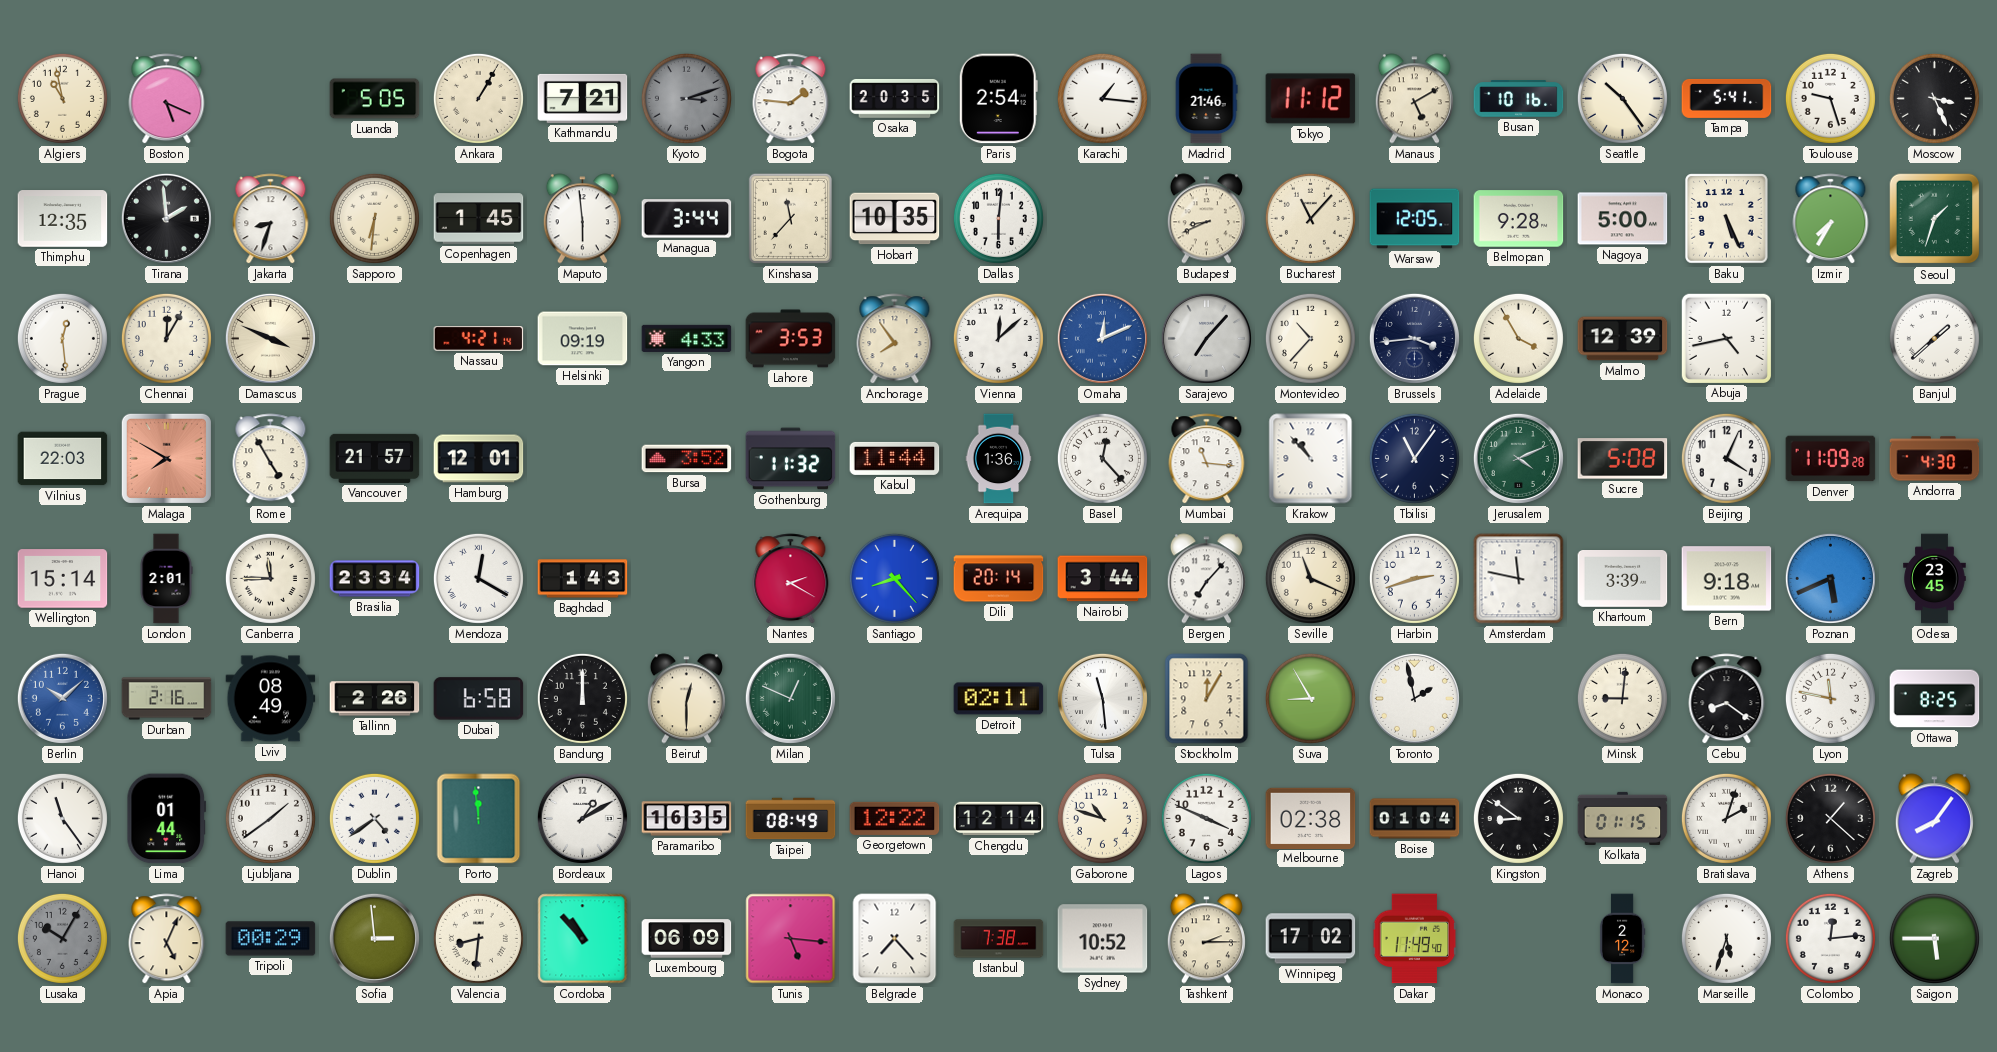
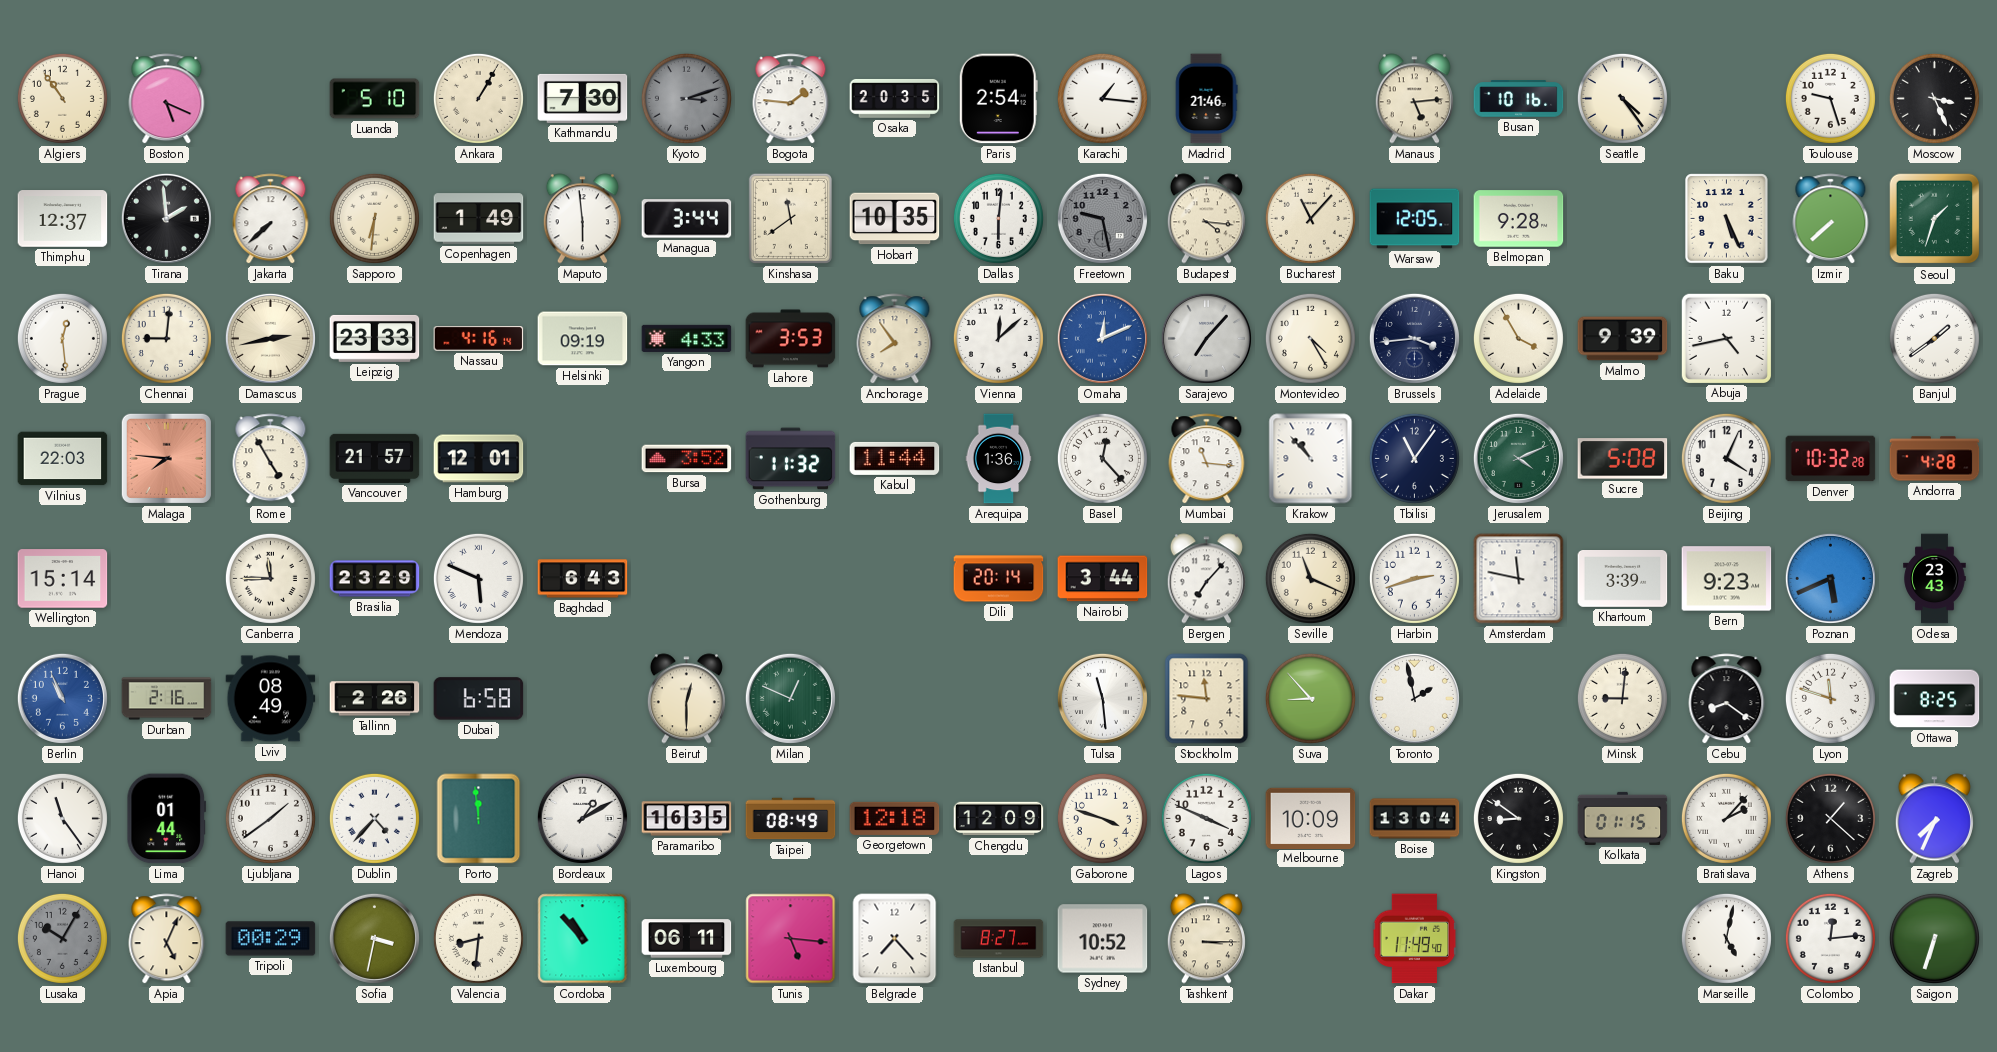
Algiers: 10:58 -> 10:54 (62, 98)
Luanda: 5:05 -> 5:10 (375, 99)
Kathmandu: 7:21 -> 7:30 (583, 98)
Tokyo: 11:12 -> none (1311, 99)
Manaus: 5:10 -> 5:14 (1414, 99)
Seattle: 10:24 -> 4:24 (1622, 98)
Tampa: 5:41 -> none (1727, 98)
Thimphu: 12:35 -> 12:37 (63, 219)
Jakarta: 8:33 -> 7:38 (271, 219)
Copenhagen: 1:45 -> 1:49 (479, 219)
Kinshasa: 11:37 -> 11:39 (790, 218)
Freetown: none -> 9:28 (1102, 218)
Budapest: 8:41 -> 4:16 (1206, 219)
Nagoya: 5:00 -> none (1623, 219)
Izmir: 7:35 -> 7:38 (1831, 219)
Chennai: 12:05 -> 9:01 (166, 338)
Damascus: 3:49 -> 2:43 (270, 338)
Leipzig: none -> 23:33 (375, 338)
Nassau: 4:21 -> 4:16 (479, 339)
Montevideo: 10:37 -> 4:25 (1310, 338)
Malmo: 12:39 -> 9:39 (1623, 339)
Banjul: 1:38 -> 1:39 (1934, 338)
Malaga: 7:50 -> 7:46 (166, 458)
Denver: 11:09 -> 10:32 (1831, 459)
Andorra: 4:30 -> 4:28 (1935, 459)
London: 2:01 -> none (166, 579)
Brasilia: 23:34 -> 23:29 (375, 579)
Mendoza: 12:20 -> 5:49 (478, 578)
Baghdad: 1:43 -> 6:43 (583, 579)
Nantes: 2:20 -> none (791, 579)
Santiago: 8:23 -> none (894, 578)
Bern: 9:18 -> 9:23 (1727, 579)
Odesa: 23:45 -> 23:43 (1935, 579)
Berlin: 10:08 -> 10:56 (62, 698)
Bandung: 12:00 -> none (582, 698)
Detroit: 02:11 -> none (999, 699)
Stockholm: 12:05 -> 11:46 (1207, 699)
Suva: 8:55 -> 8:53 (1310, 698)
Lyon: 11:47 -> 11:48 (1830, 698)
Dublin: 4:39 -> 4:37 (374, 818)
Georgetown: 12:22 -> 12:18 (895, 818)
Chengdu: 12:14 -> 12:09 (999, 819)
Gaborone: 10:48 -> 3:48 (1102, 818)
Melbourne: 02:38 -> 10:09 (1311, 818)
Boise: 01:04 -> 13:04 (1415, 819)
Bratislava: 2:03 -> 2:07 (1726, 818)
Zagreb: 8:06 -> 7:34 (1934, 819)
Sofia: 2:59 -> 3:32 (374, 938)
Luxembourg: 06:09 -> 06:11 (687, 939)
Istanbul: 7:38 -> 8:27 (999, 939)
Tashkent: 2:15 -> 3:15 (1206, 939)
Winnipeg: 17:02 -> none (1311, 939)
Monaco: 2:12 -> none (1622, 939)
Marseille: 5:33 -> 5:02 (1726, 938)
Saigon: 5:45 -> 6:33 (1934, 938)
